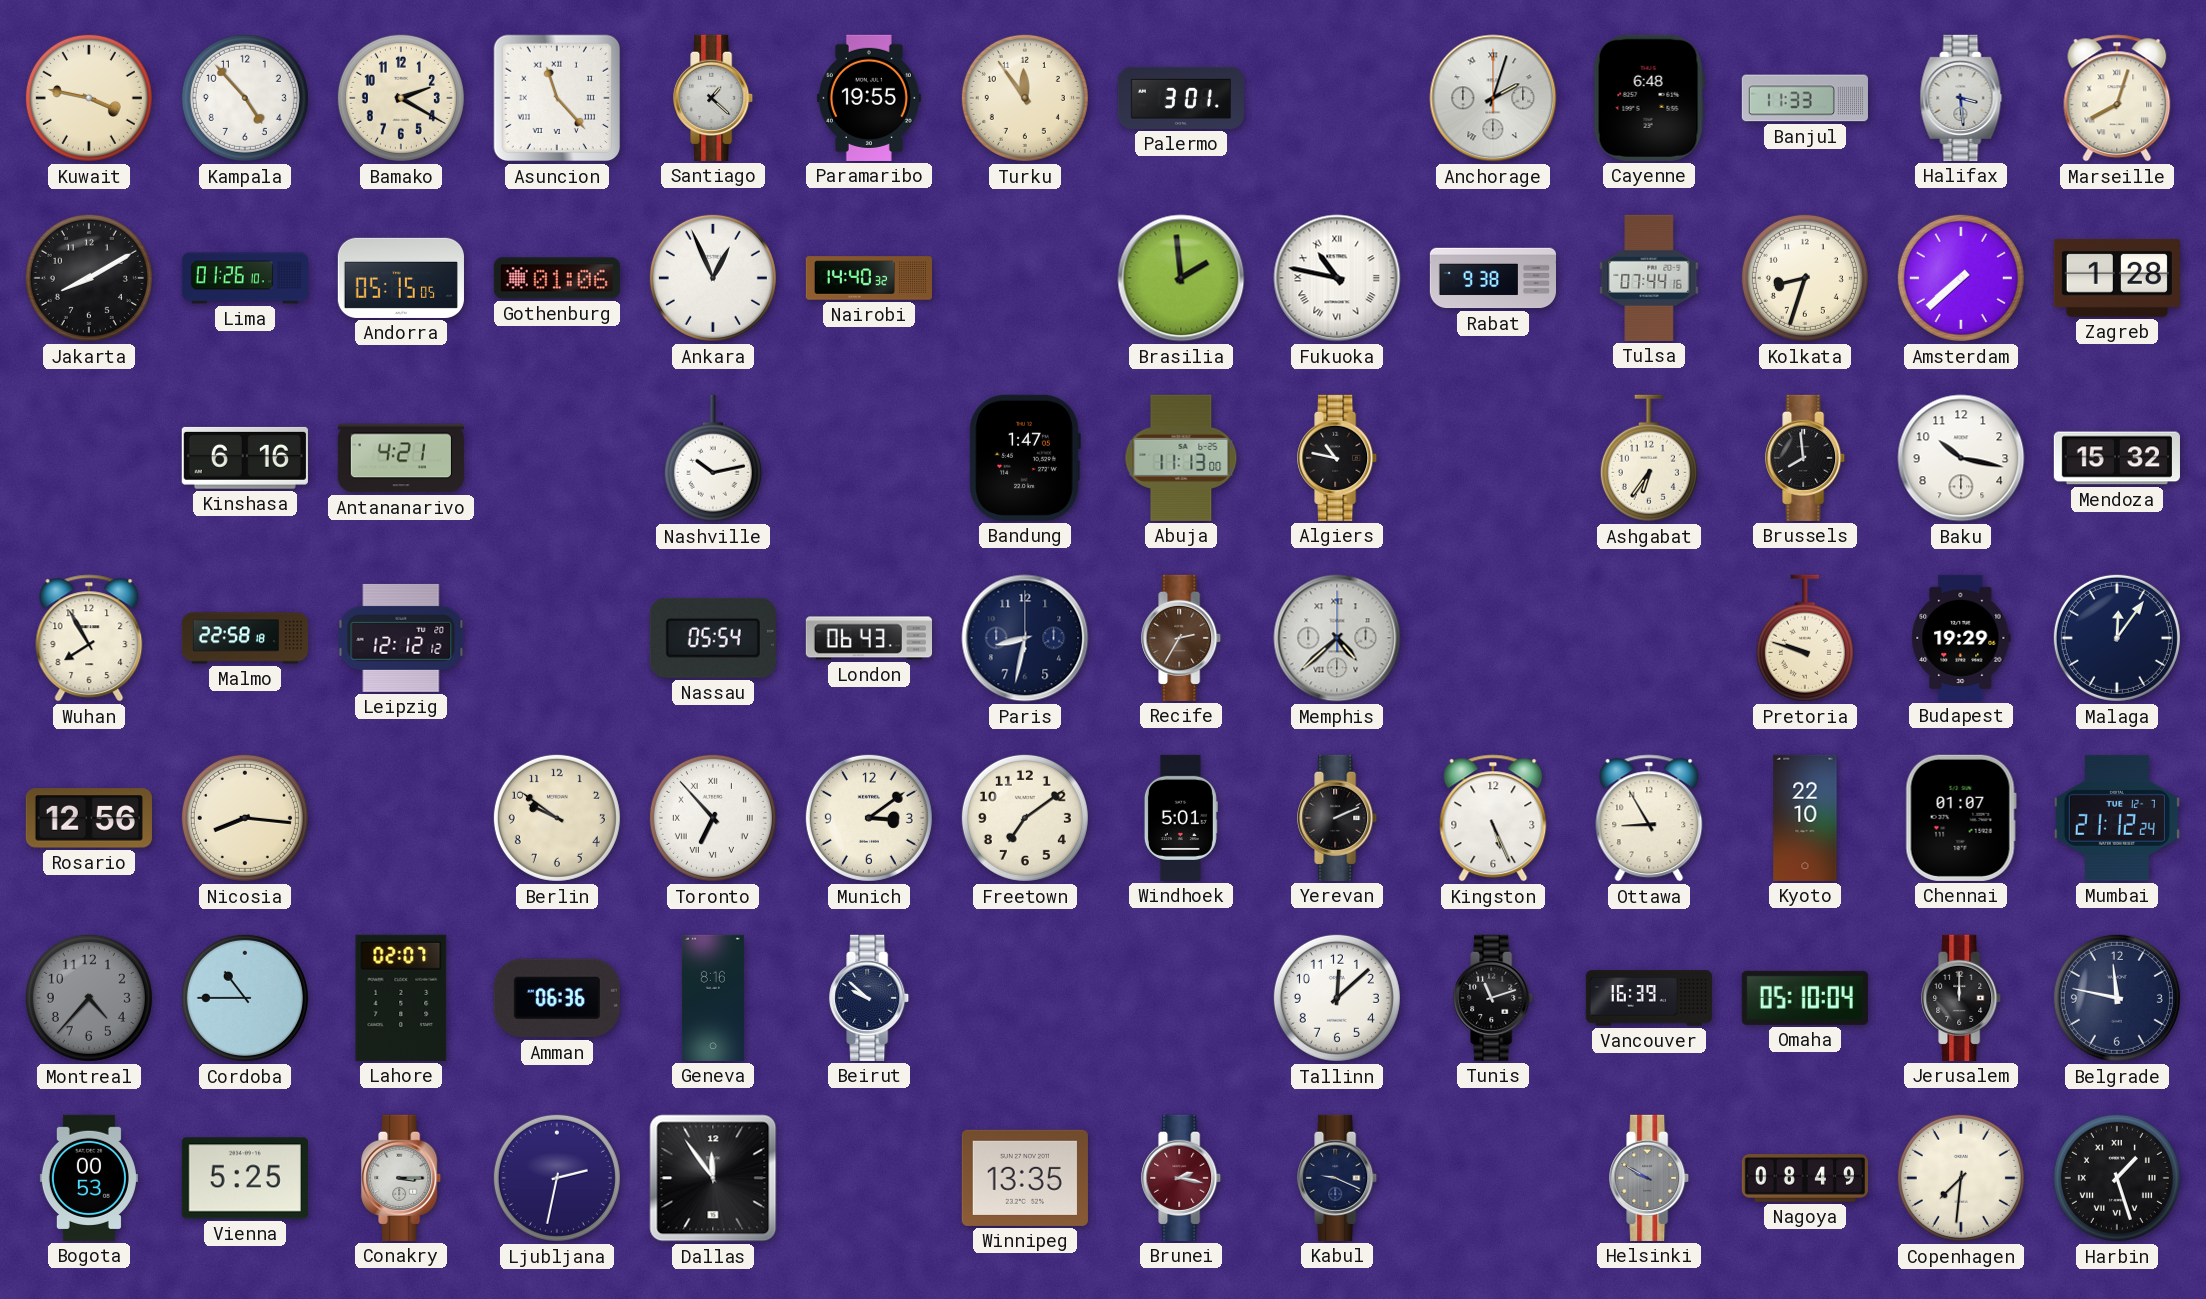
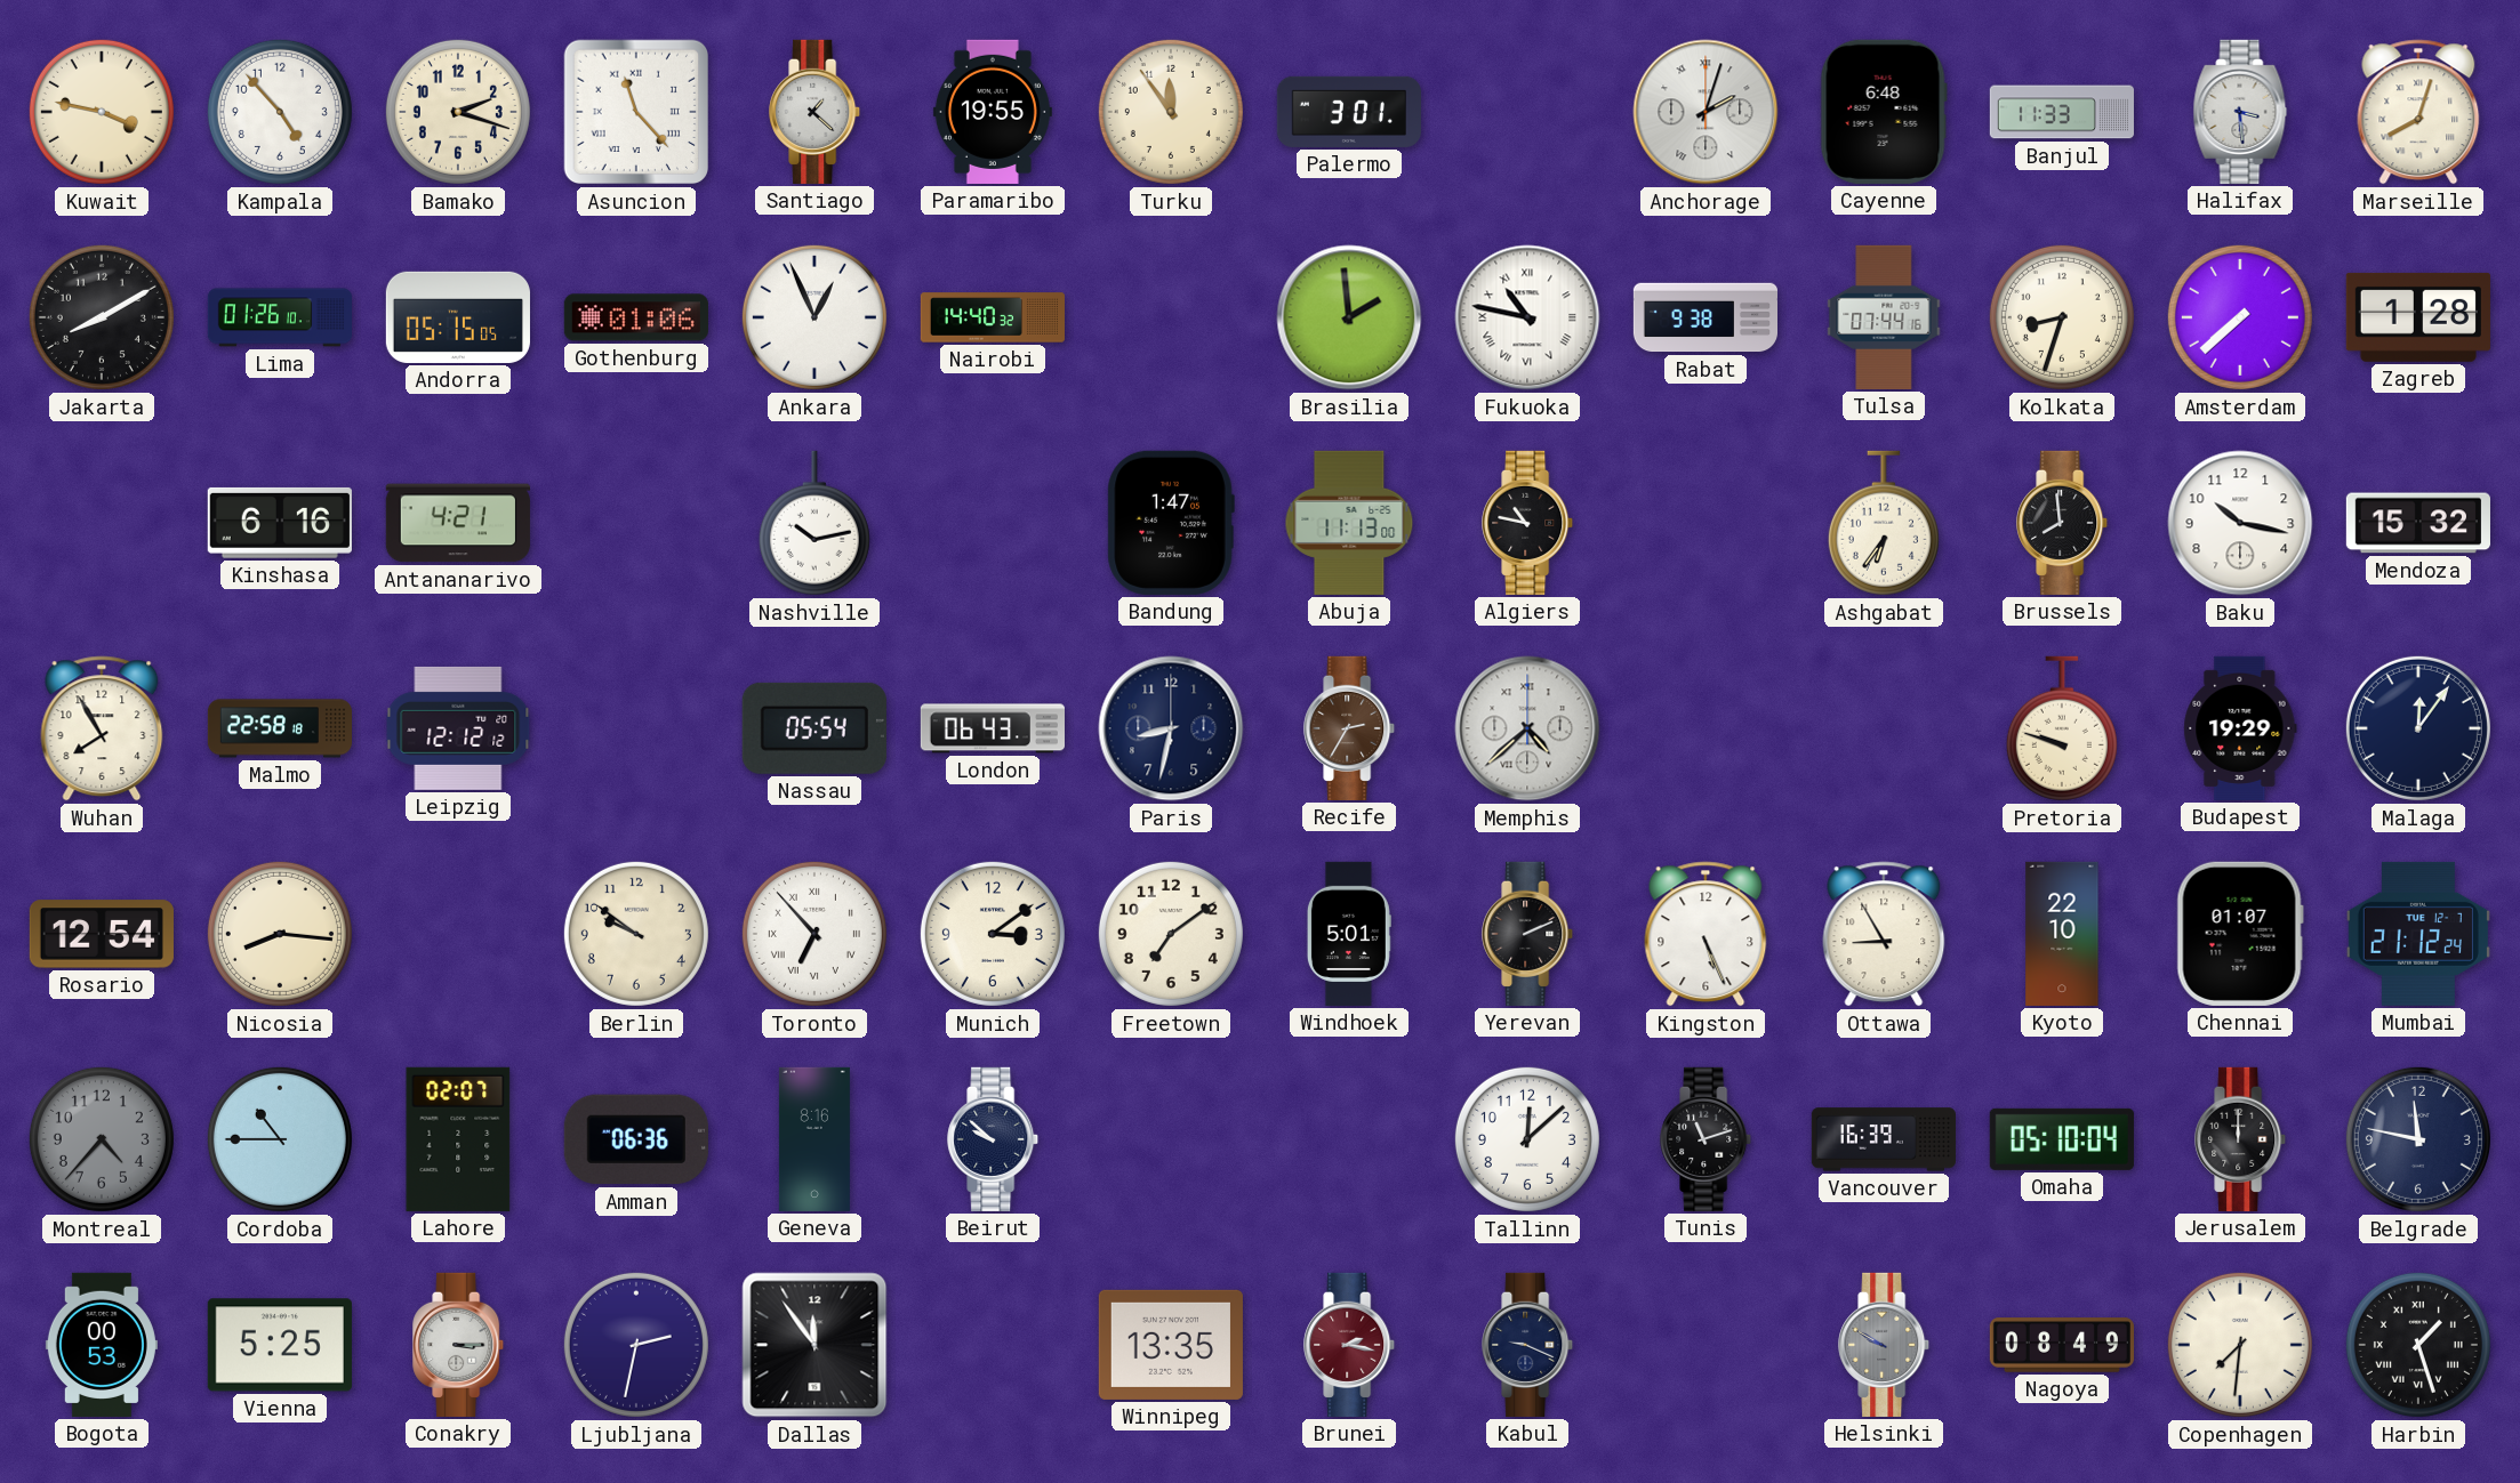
Bamako: 2:20 -> 2:18 (458, 112)
Rosario: 12:56 -> 12:54 (102, 934)
